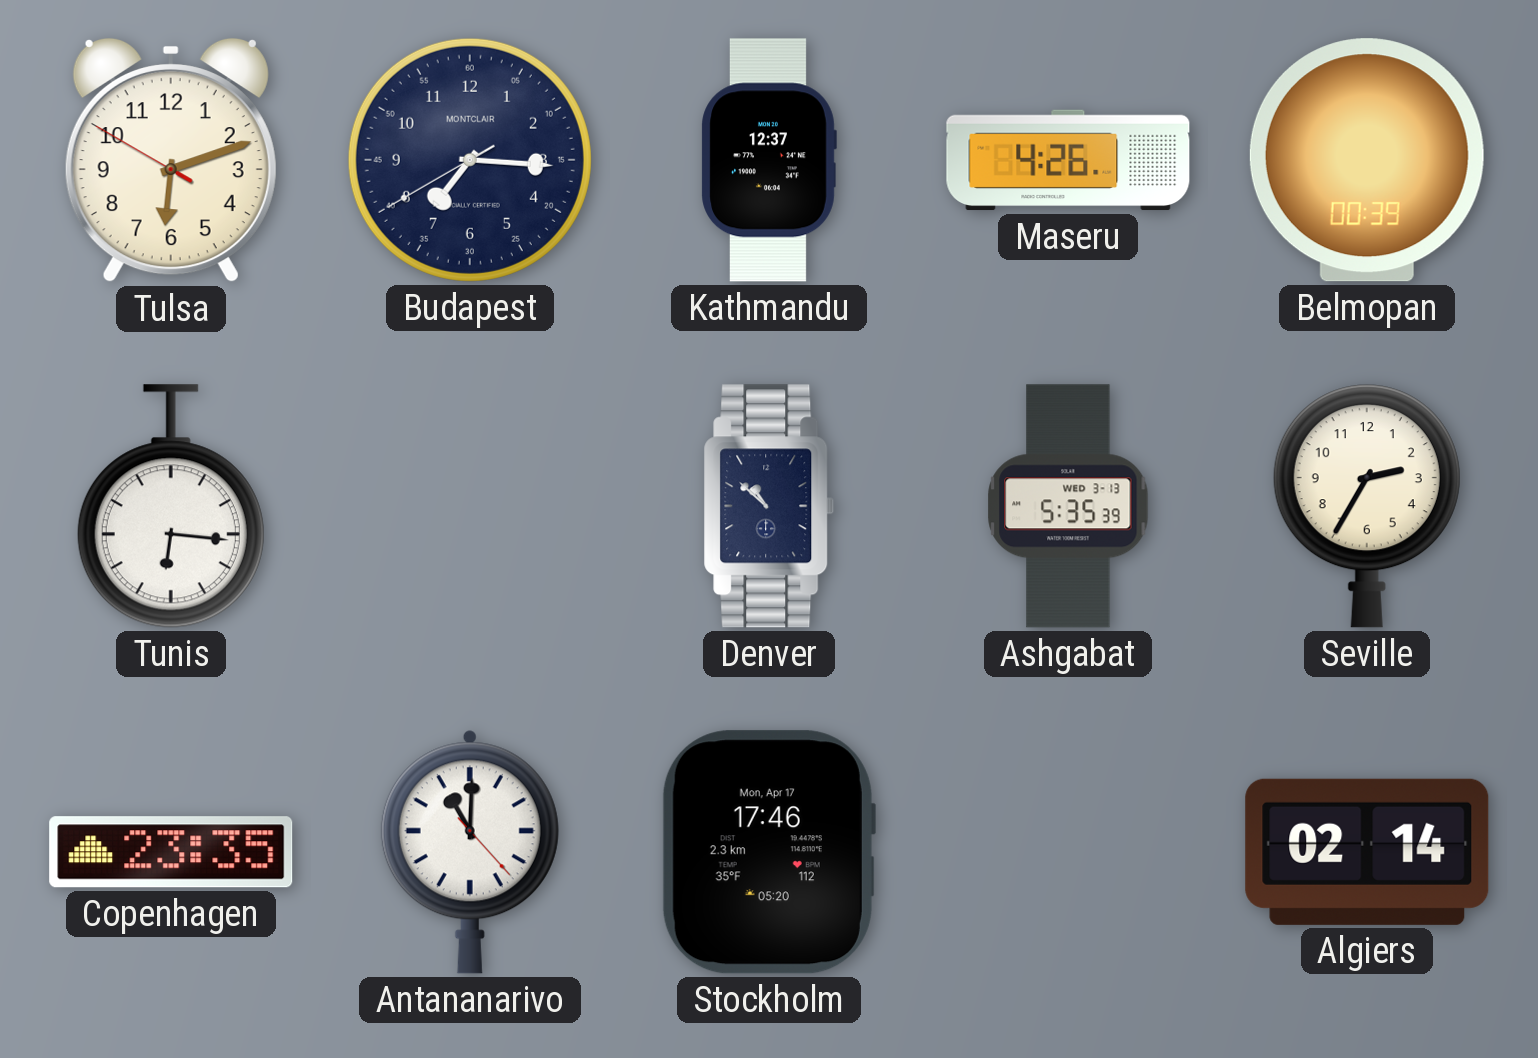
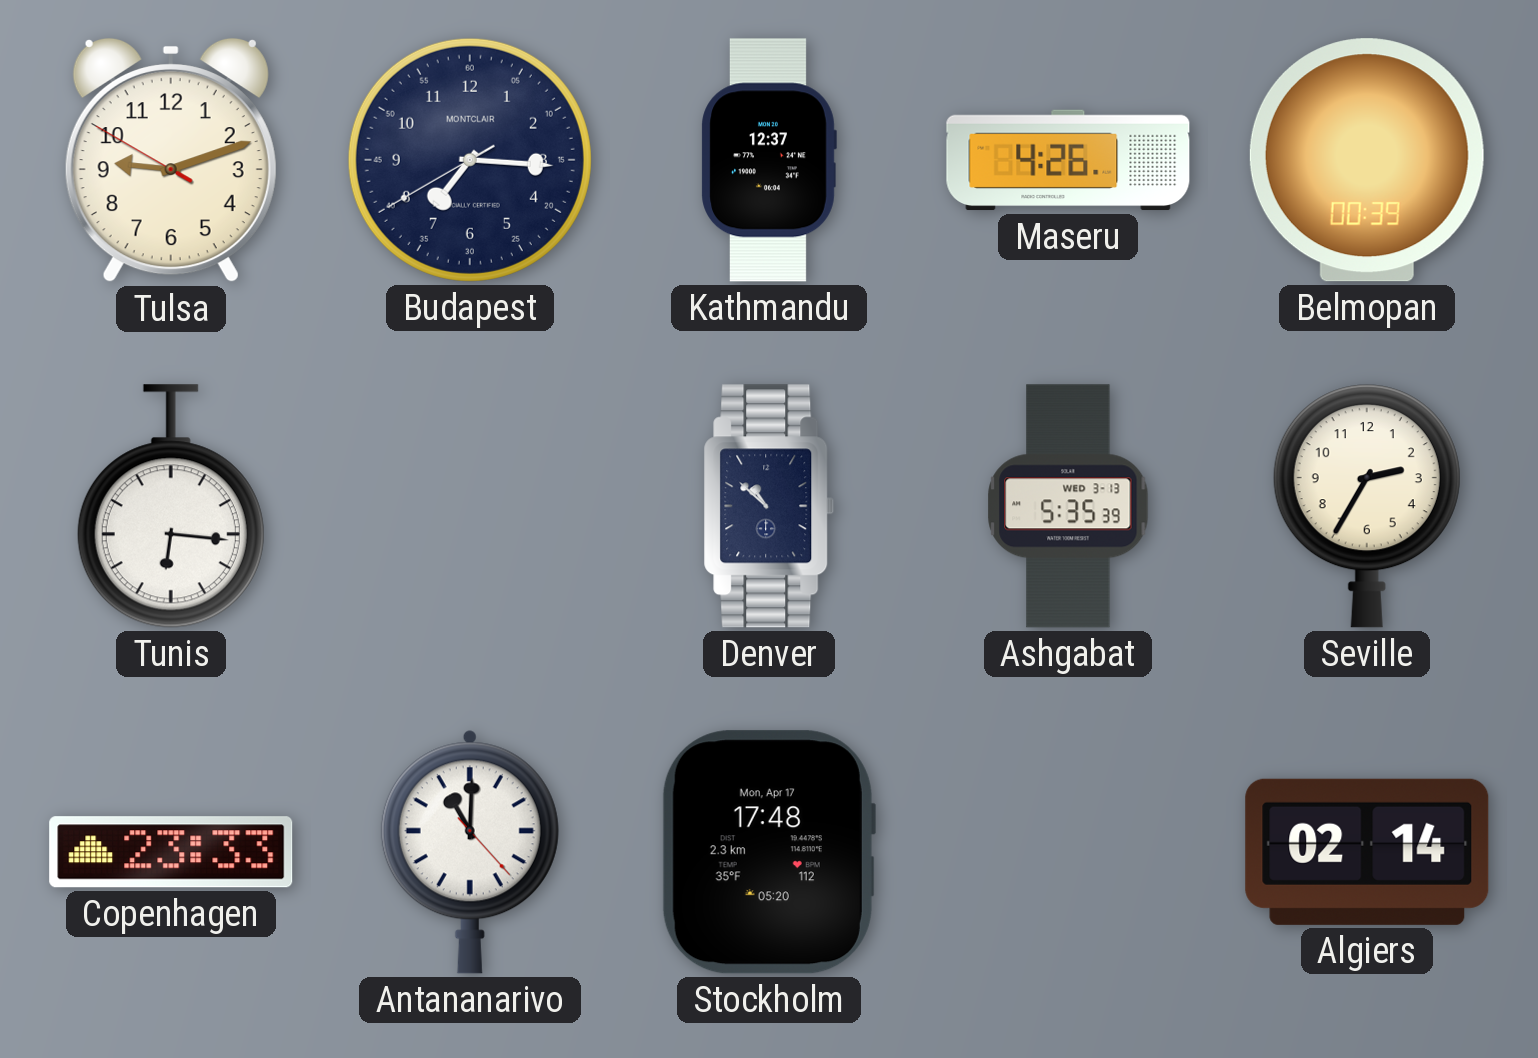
Tulsa: 6:11 -> 9:11 (171, 160)
Copenhagen: 23:35 -> 23:33 (171, 852)
Stockholm: 17:46 -> 17:48 (768, 852)
